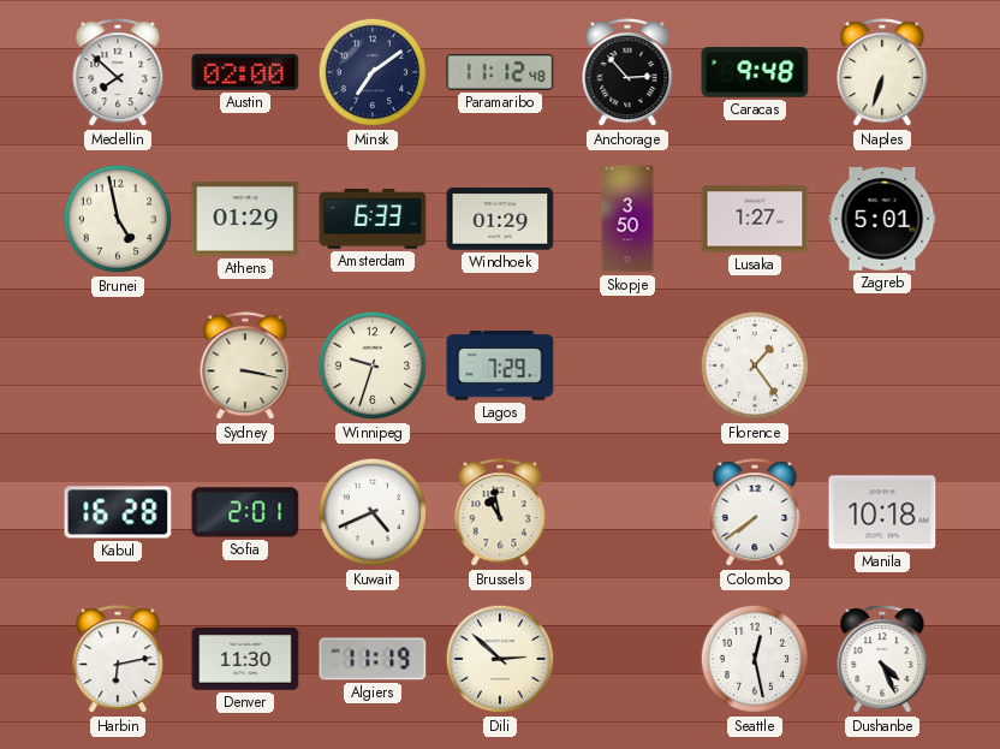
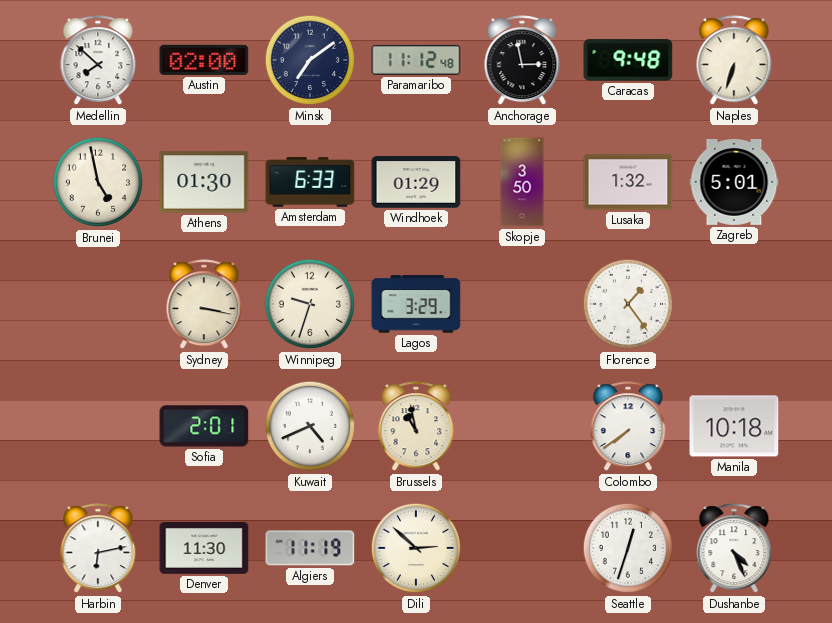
Anchorage: 2:53 -> 2:58 (522, 61)
Athens: 01:29 -> 01:30 (204, 182)
Lusaka: 1:27 -> 1:32 (628, 182)
Lagos: 7:29 -> 3:29 (416, 304)
Kabul: 16:28 -> none (118, 512)
Seattle: 12:28 -> 12:33 (628, 548)
